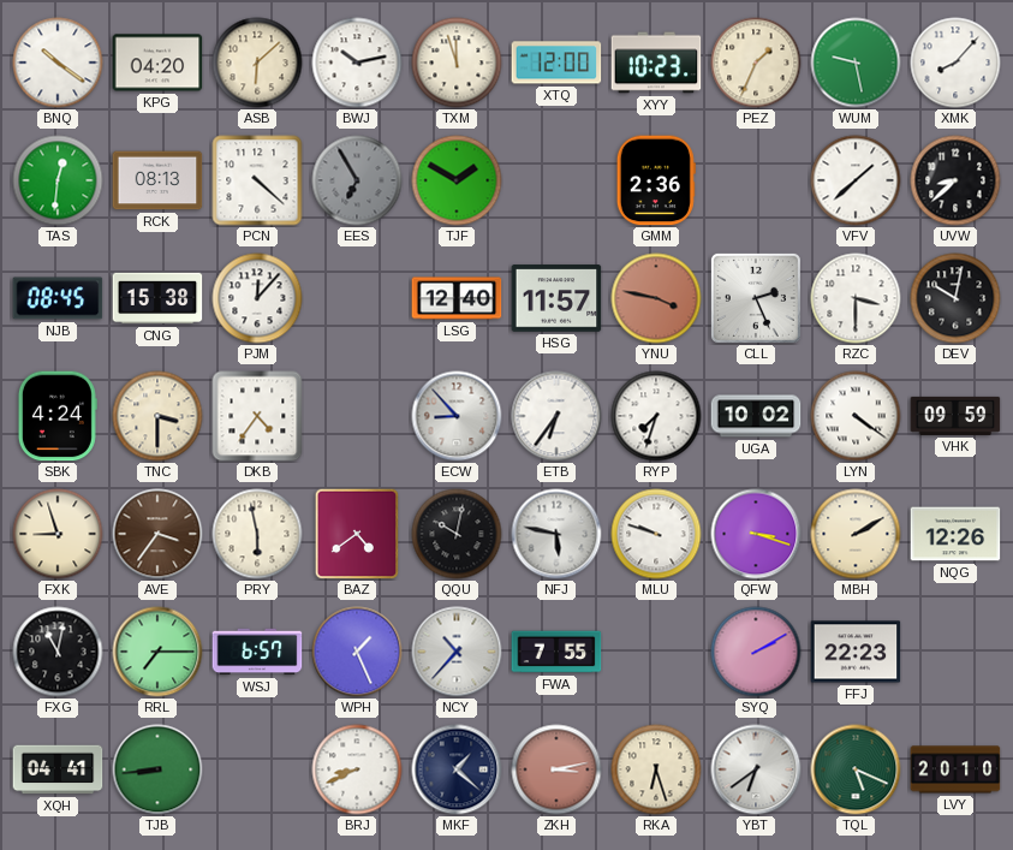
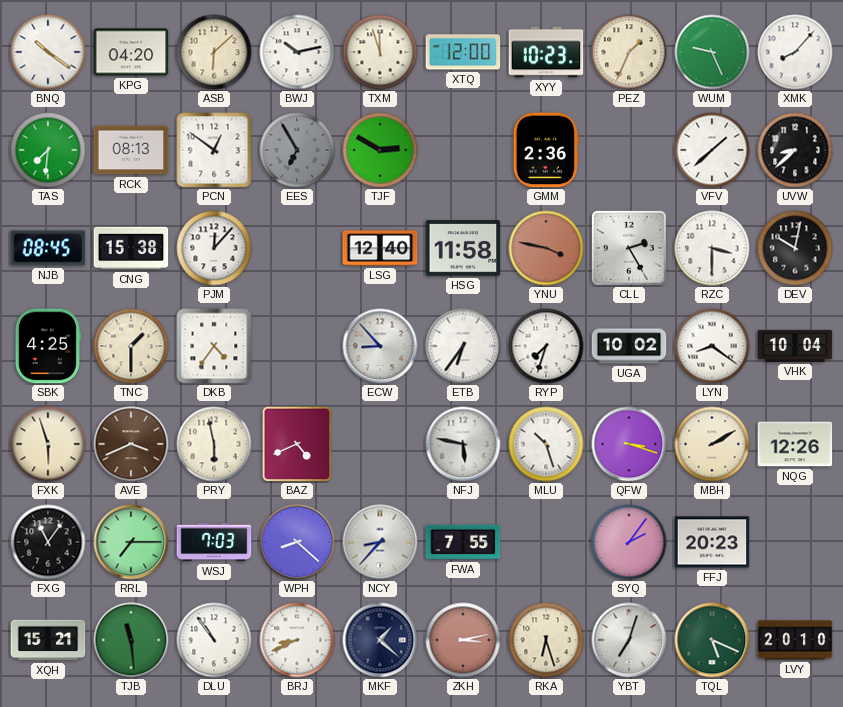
WUM: 9:28 -> 9:26 (712, 52)
TAS: 12:31 -> 7:31 (48, 150)
PCN: 4:22 -> 12:51 (214, 150)
TJF: 1:50 -> 2:50 (380, 150)
HSG: 11:57 -> 11:58 (463, 248)
CLL: 2:26 -> 2:25 (629, 248)
SBK: 4:24 -> 4:25 (48, 346)
TNC: 3:30 -> 1:30 (131, 346)
LYN: 4:21 -> 8:21 (712, 346)
VHK: 09:59 -> 10:04 (795, 346)
FXK: 8:57 -> 5:57 (48, 444)
AVE: 3:36 -> 3:41 (131, 444)
BAZ: 4:39 -> 4:41 (297, 444)
QQU: 10:02 -> none (457, 534)
MLU: 9:48 -> 10:27 (546, 444)
FXG: 11:02 -> 11:06 (48, 542)
WSJ: 6:57 -> 7:03 (214, 542)
WPH: 1:26 -> 8:22 (297, 542)
NCY: 10:37 -> 8:37 (380, 542)
SYQ: 2:10 -> 2:06 (629, 542)
FFJ: 22:23 -> 20:23 (712, 542)
XQH: 04:41 -> 15:21 (48, 640)
TJB: 8:44 -> 11:29 (131, 640)
DLU: none -> 10:54 (214, 640)
YBT: 6:39 -> 7:03 (629, 640)
